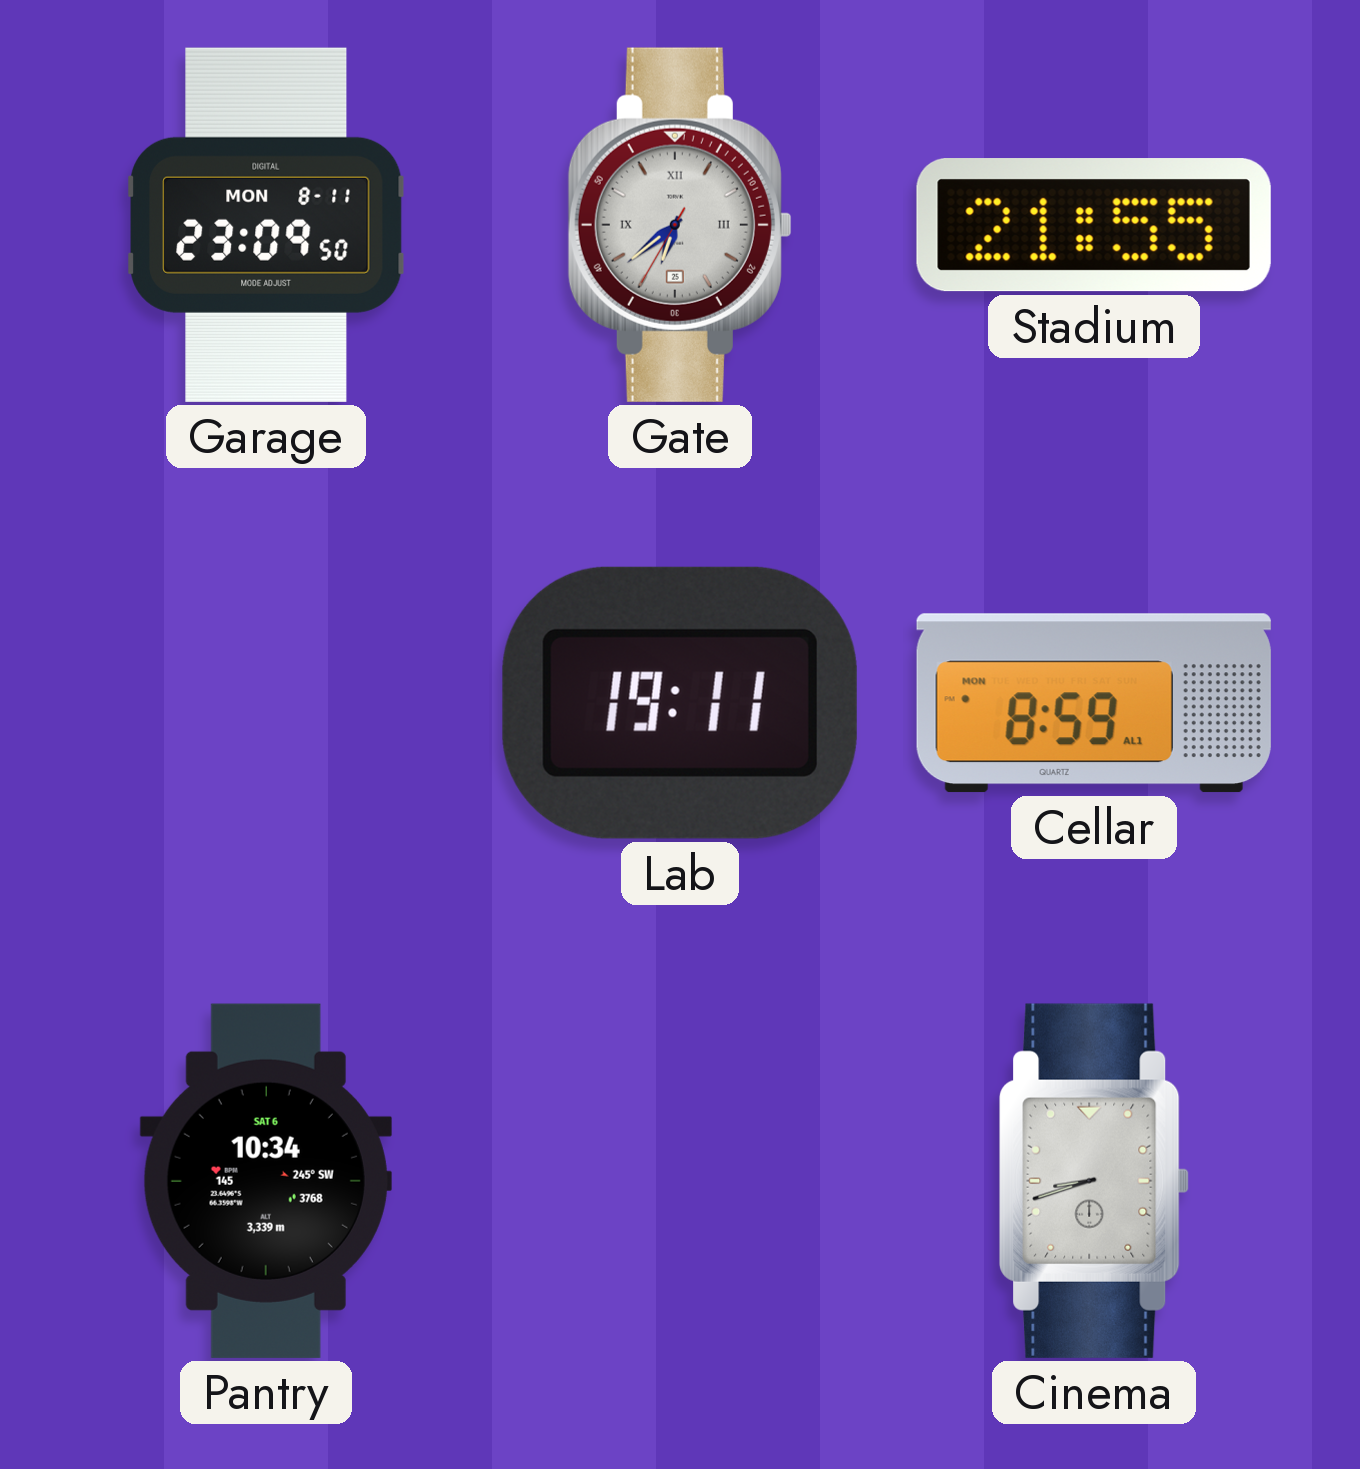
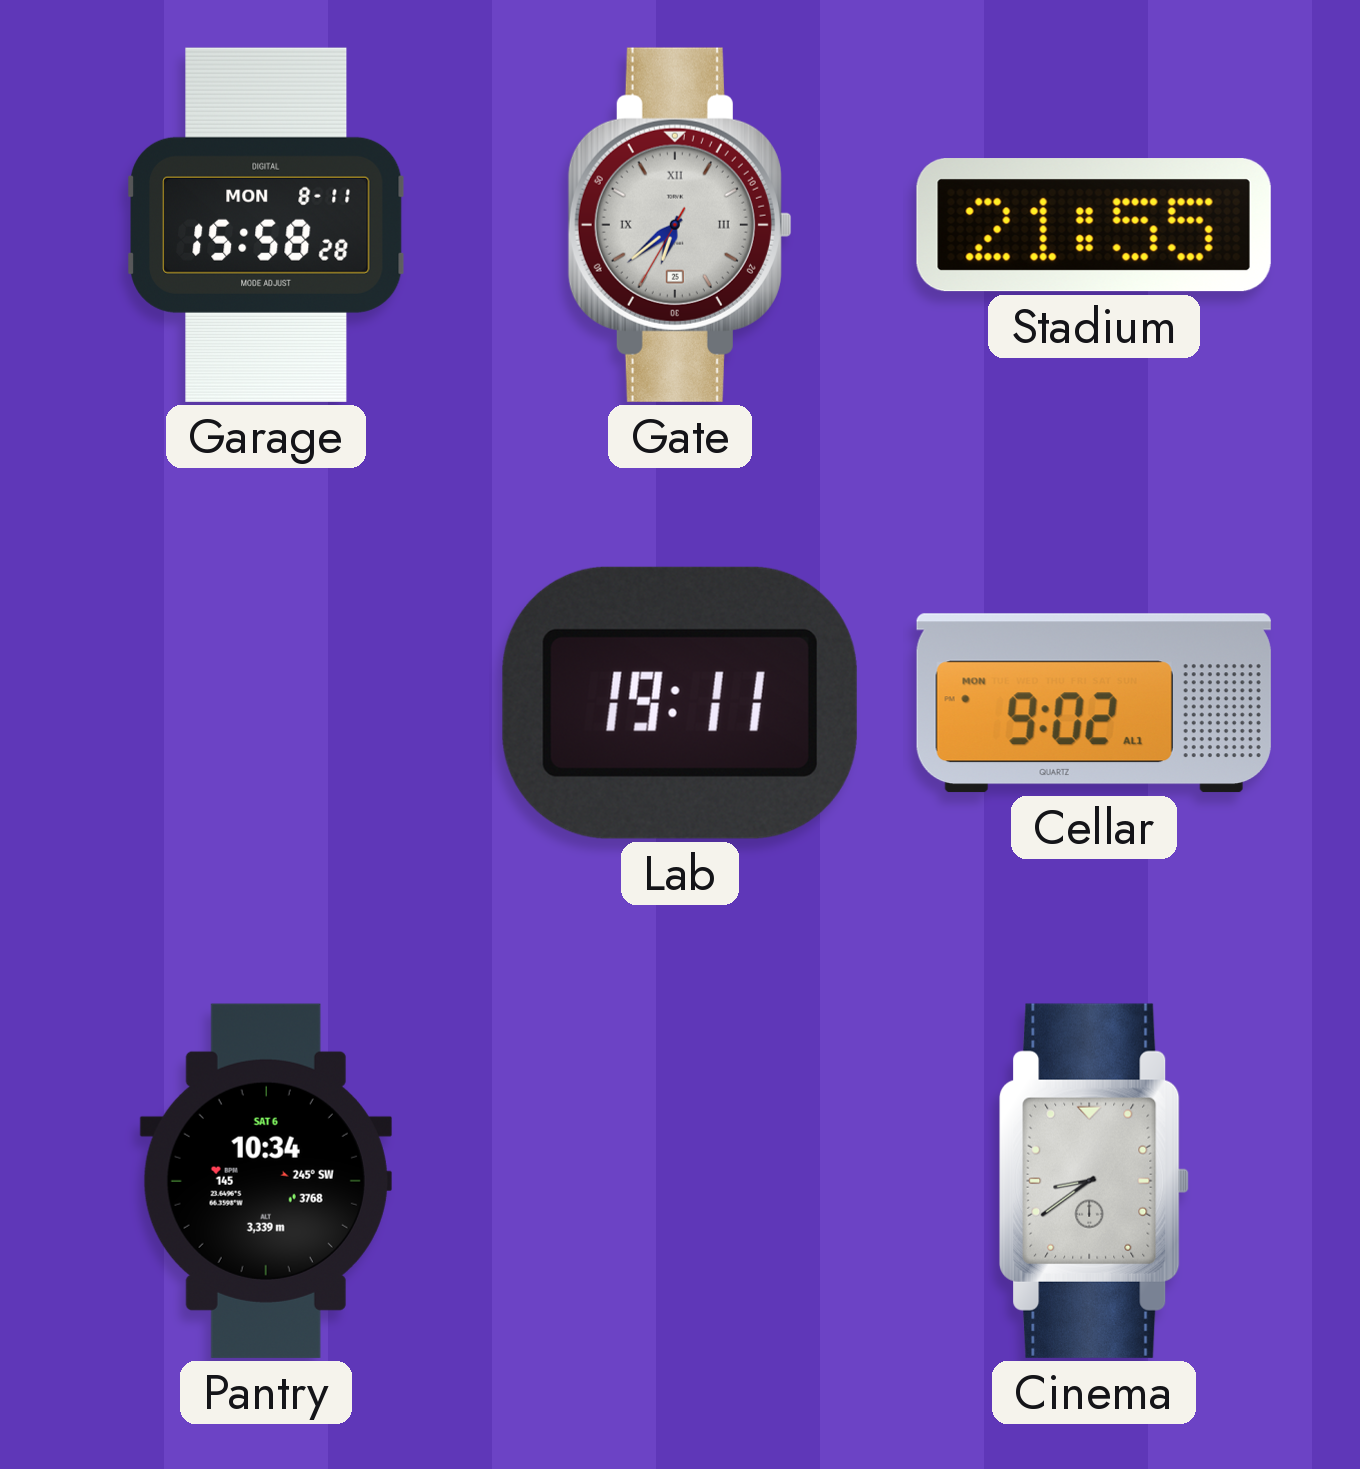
Garage: 23:09 -> 15:58 (267, 225)
Cellar: 8:59 -> 9:02 (1094, 703)
Cinema: 8:42 -> 8:39 (1094, 1181)
